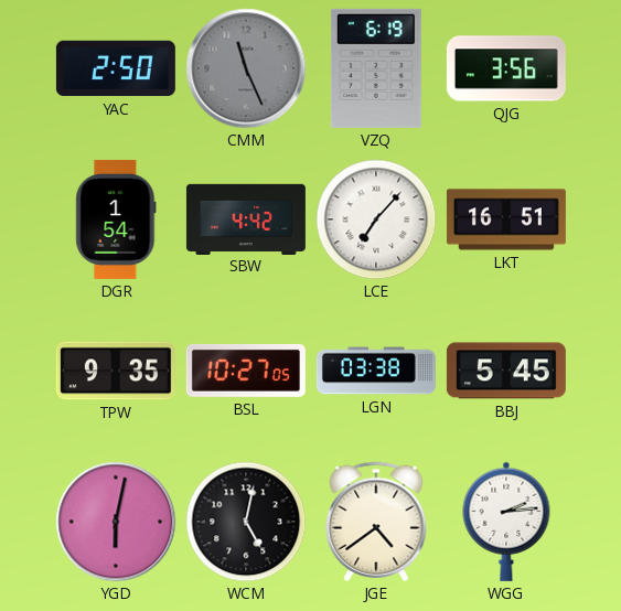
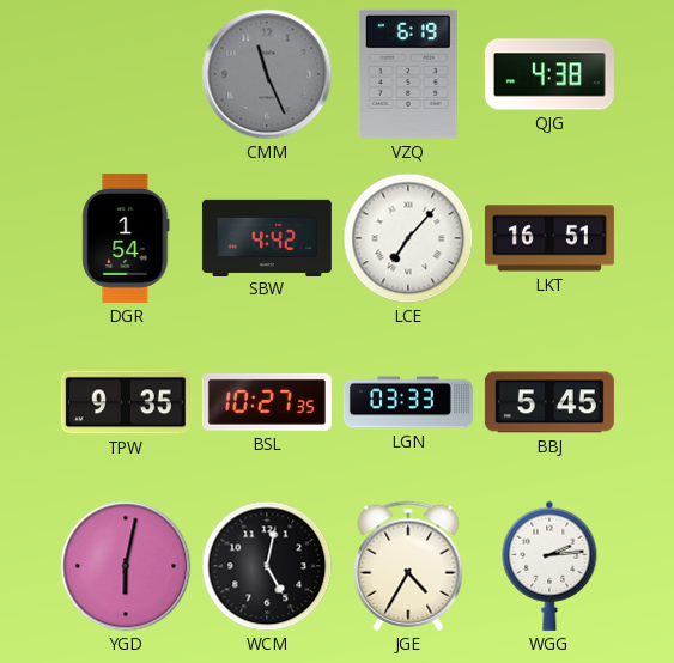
YAC: 2:50 -> none (116, 68)
QJG: 3:56 -> 4:38 (549, 74)
BSL: 10:27:05 -> 10:27:35 (267, 402)
LGN: 03:38 -> 03:33 (408, 402)
JGE: 4:39 -> 4:35 (408, 566)
